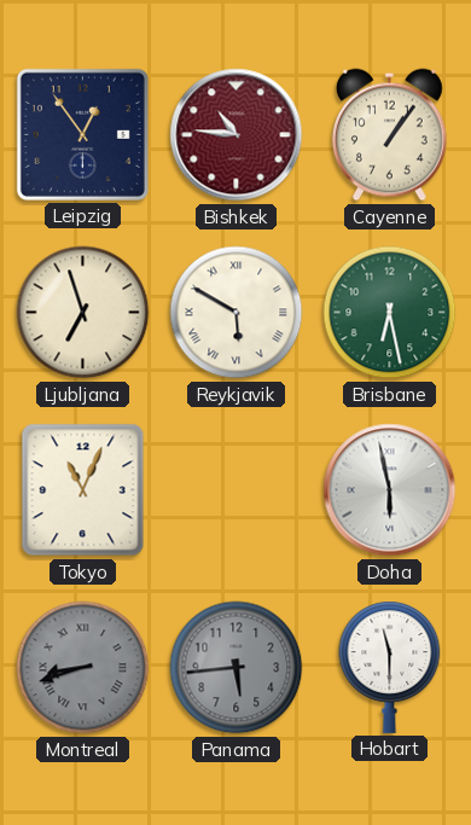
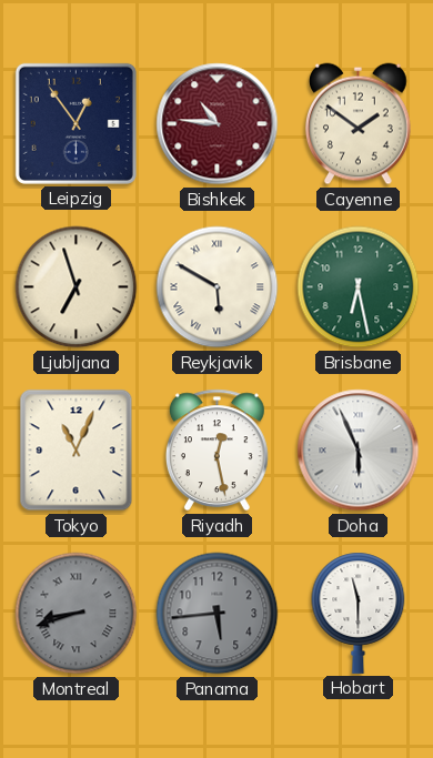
Cayenne: 1:06 -> 1:51 (358, 124)
Riyadh: none -> 12:28 (216, 451)
Doha: 5:58 -> 5:56 (359, 451)
